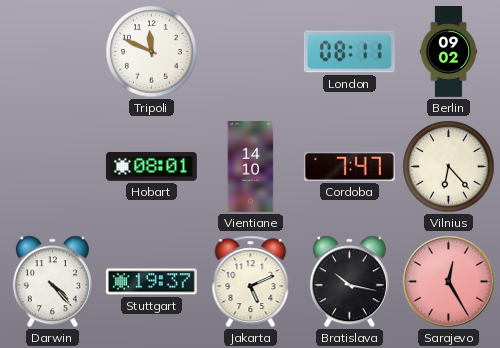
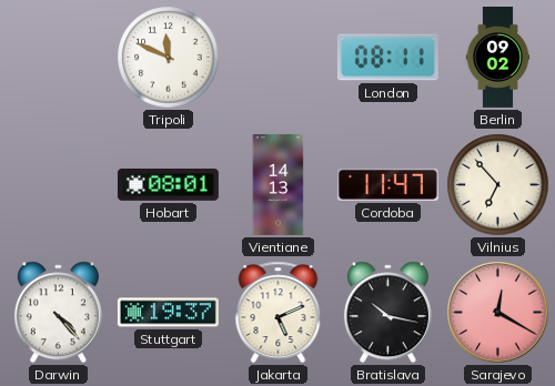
Vientiane: 14:10 -> 14:13 (279, 184)
Cordoba: 7:47 -> 11:47 (387, 184)
Vilnius: 6:23 -> 6:53 (498, 185)
Sarajevo: 12:25 -> 12:20 (498, 313)
